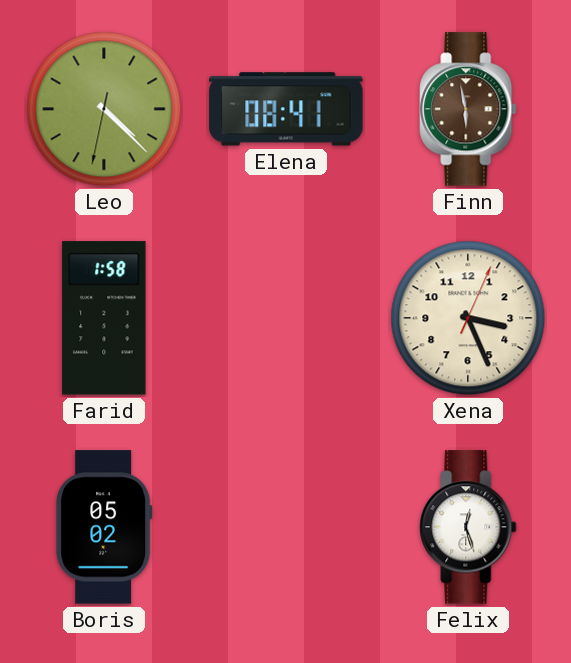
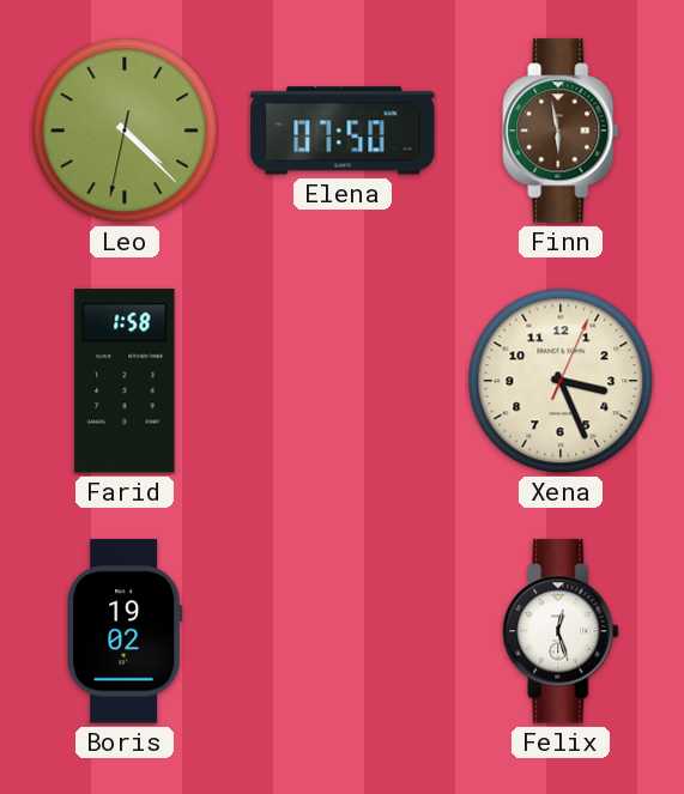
Elena: 08:41 -> 07:50 (343, 131)
Boris: 05:02 -> 19:02 (125, 631)
